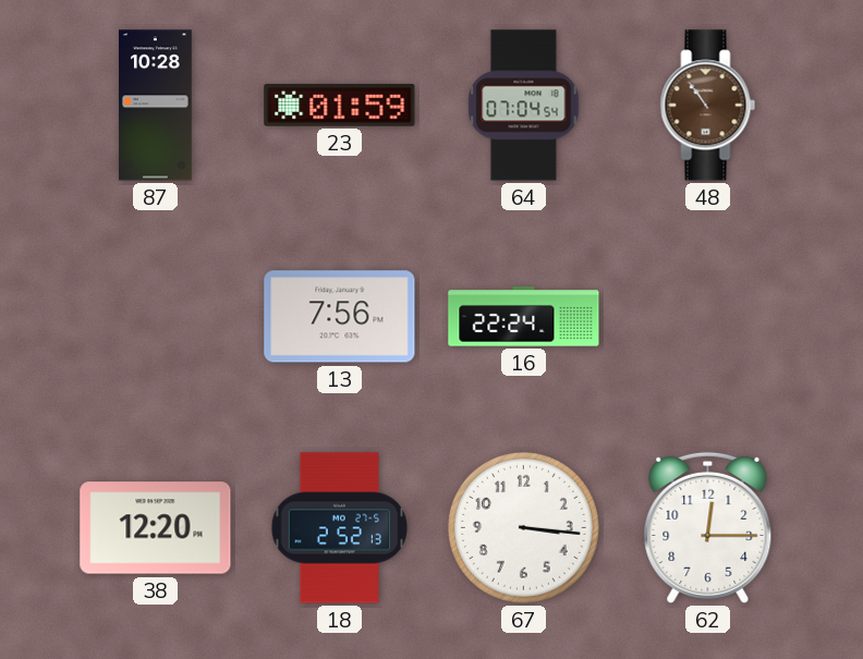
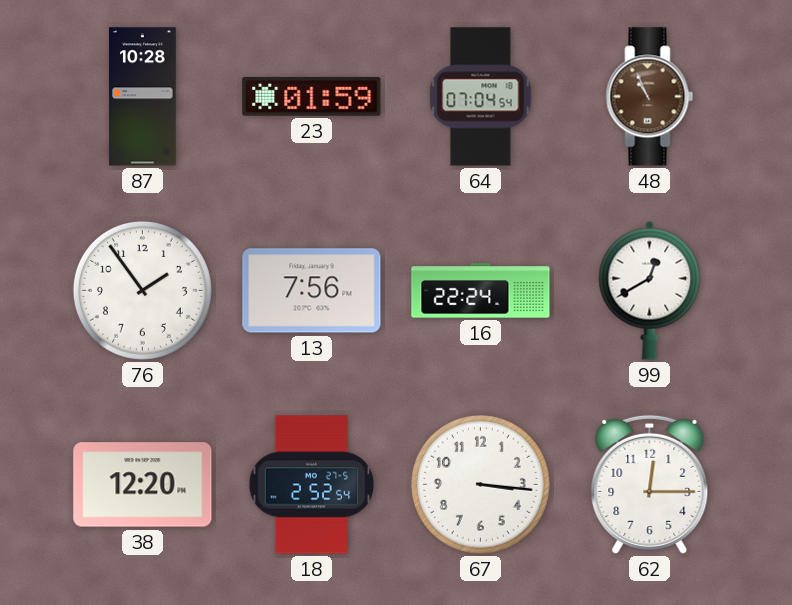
48: 10:54 -> 10:56 (650, 97)
76: none -> 1:54 (142, 290)
99: none -> 12:40 (650, 290)
18: 2:52:13 -> 2:52:54 (312, 485)
